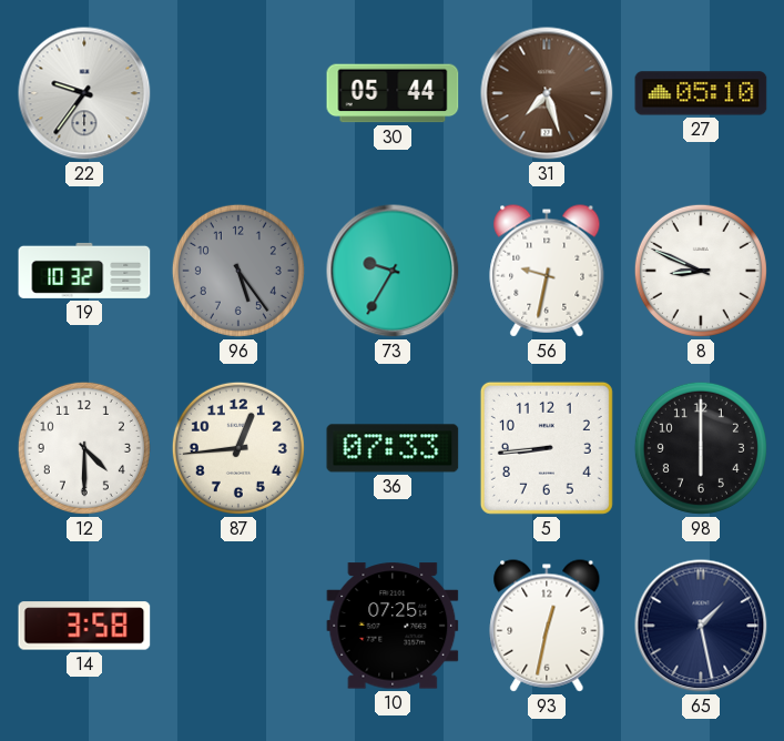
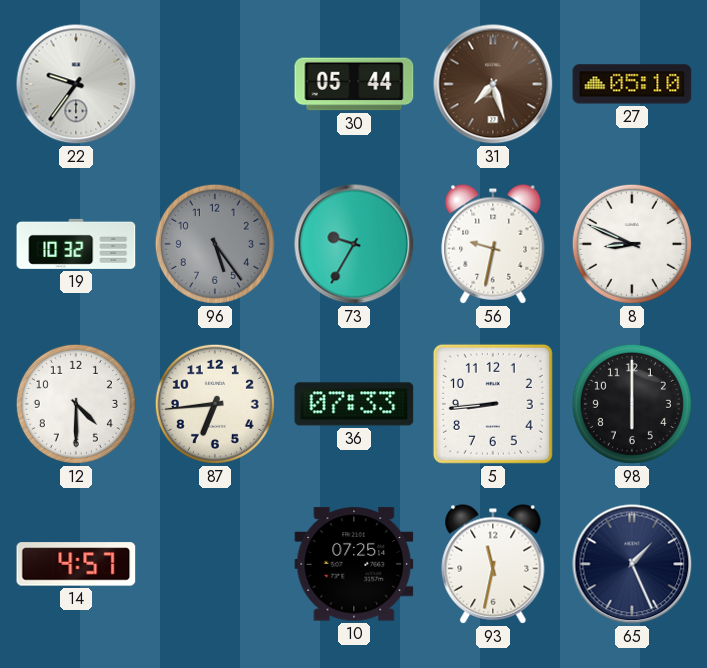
87: 12:44 -> 6:44 (215, 404)
14: 3:58 -> 4:57 (76, 564)
93: 12:32 -> 11:32 (493, 564)
65: 1:28 -> 1:26 (632, 564)
